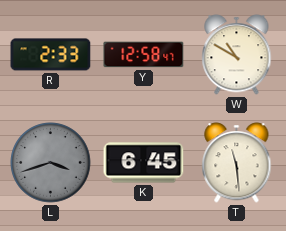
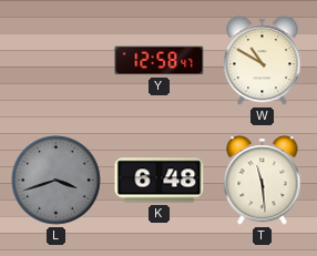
R: 2:33 -> none (51, 55)
K: 6:45 -> 6:48 (160, 181)
